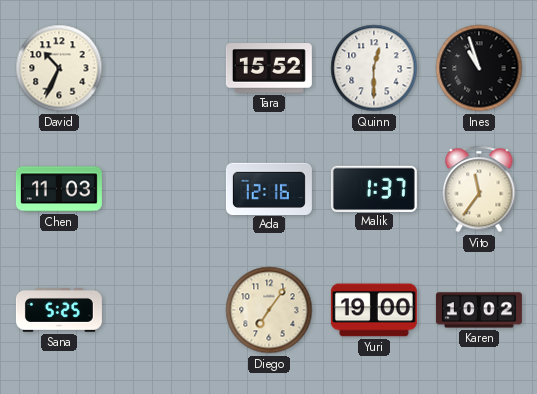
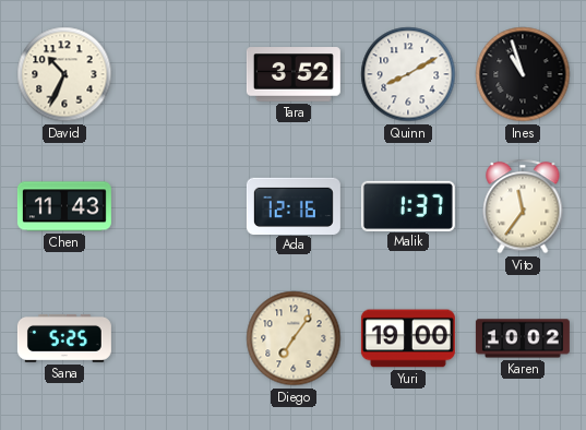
Tara: 15:52 -> 3:52 (294, 74)
Quinn: 12:30 -> 8:10 (408, 74)
Chen: 11:03 -> 11:43 (64, 206)
